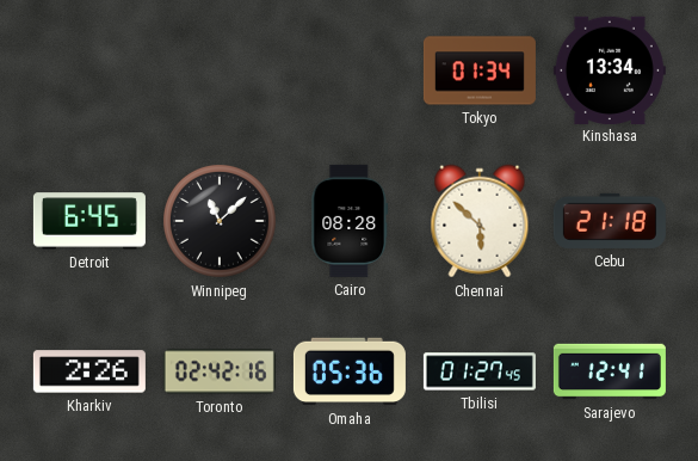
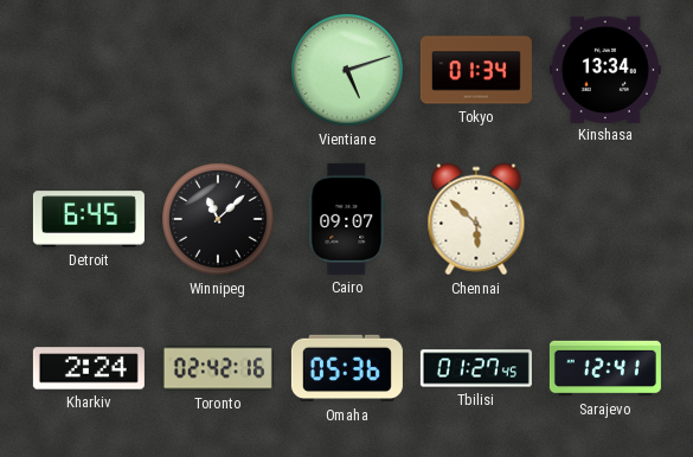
Vientiane: none -> 5:12 (347, 70)
Cairo: 08:28 -> 09:07 (347, 219)
Cebu: 21:18 -> none (610, 221)
Kharkiv: 2:26 -> 2:24 (89, 368)
